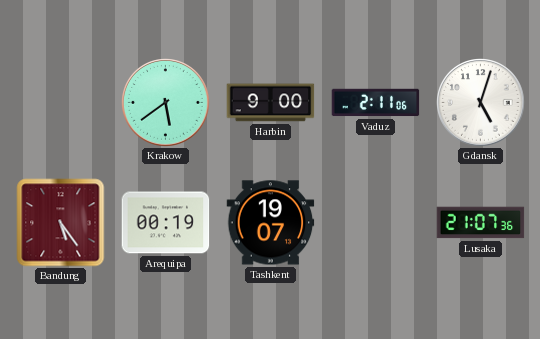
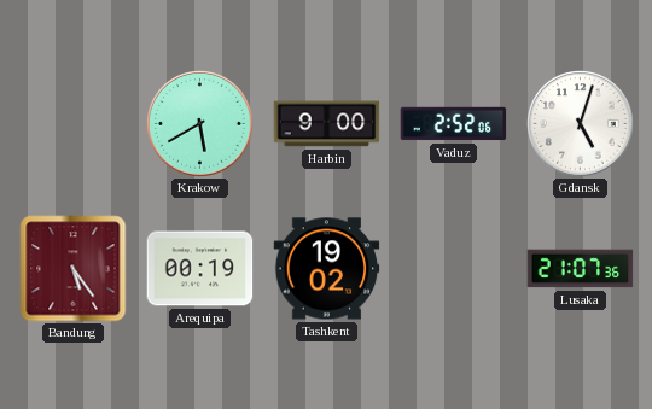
Krakow: 5:39 -> 5:40 (200, 124)
Vaduz: 2:11 -> 2:52 (454, 124)
Tashkent: 19:07 -> 19:02 (327, 269)
